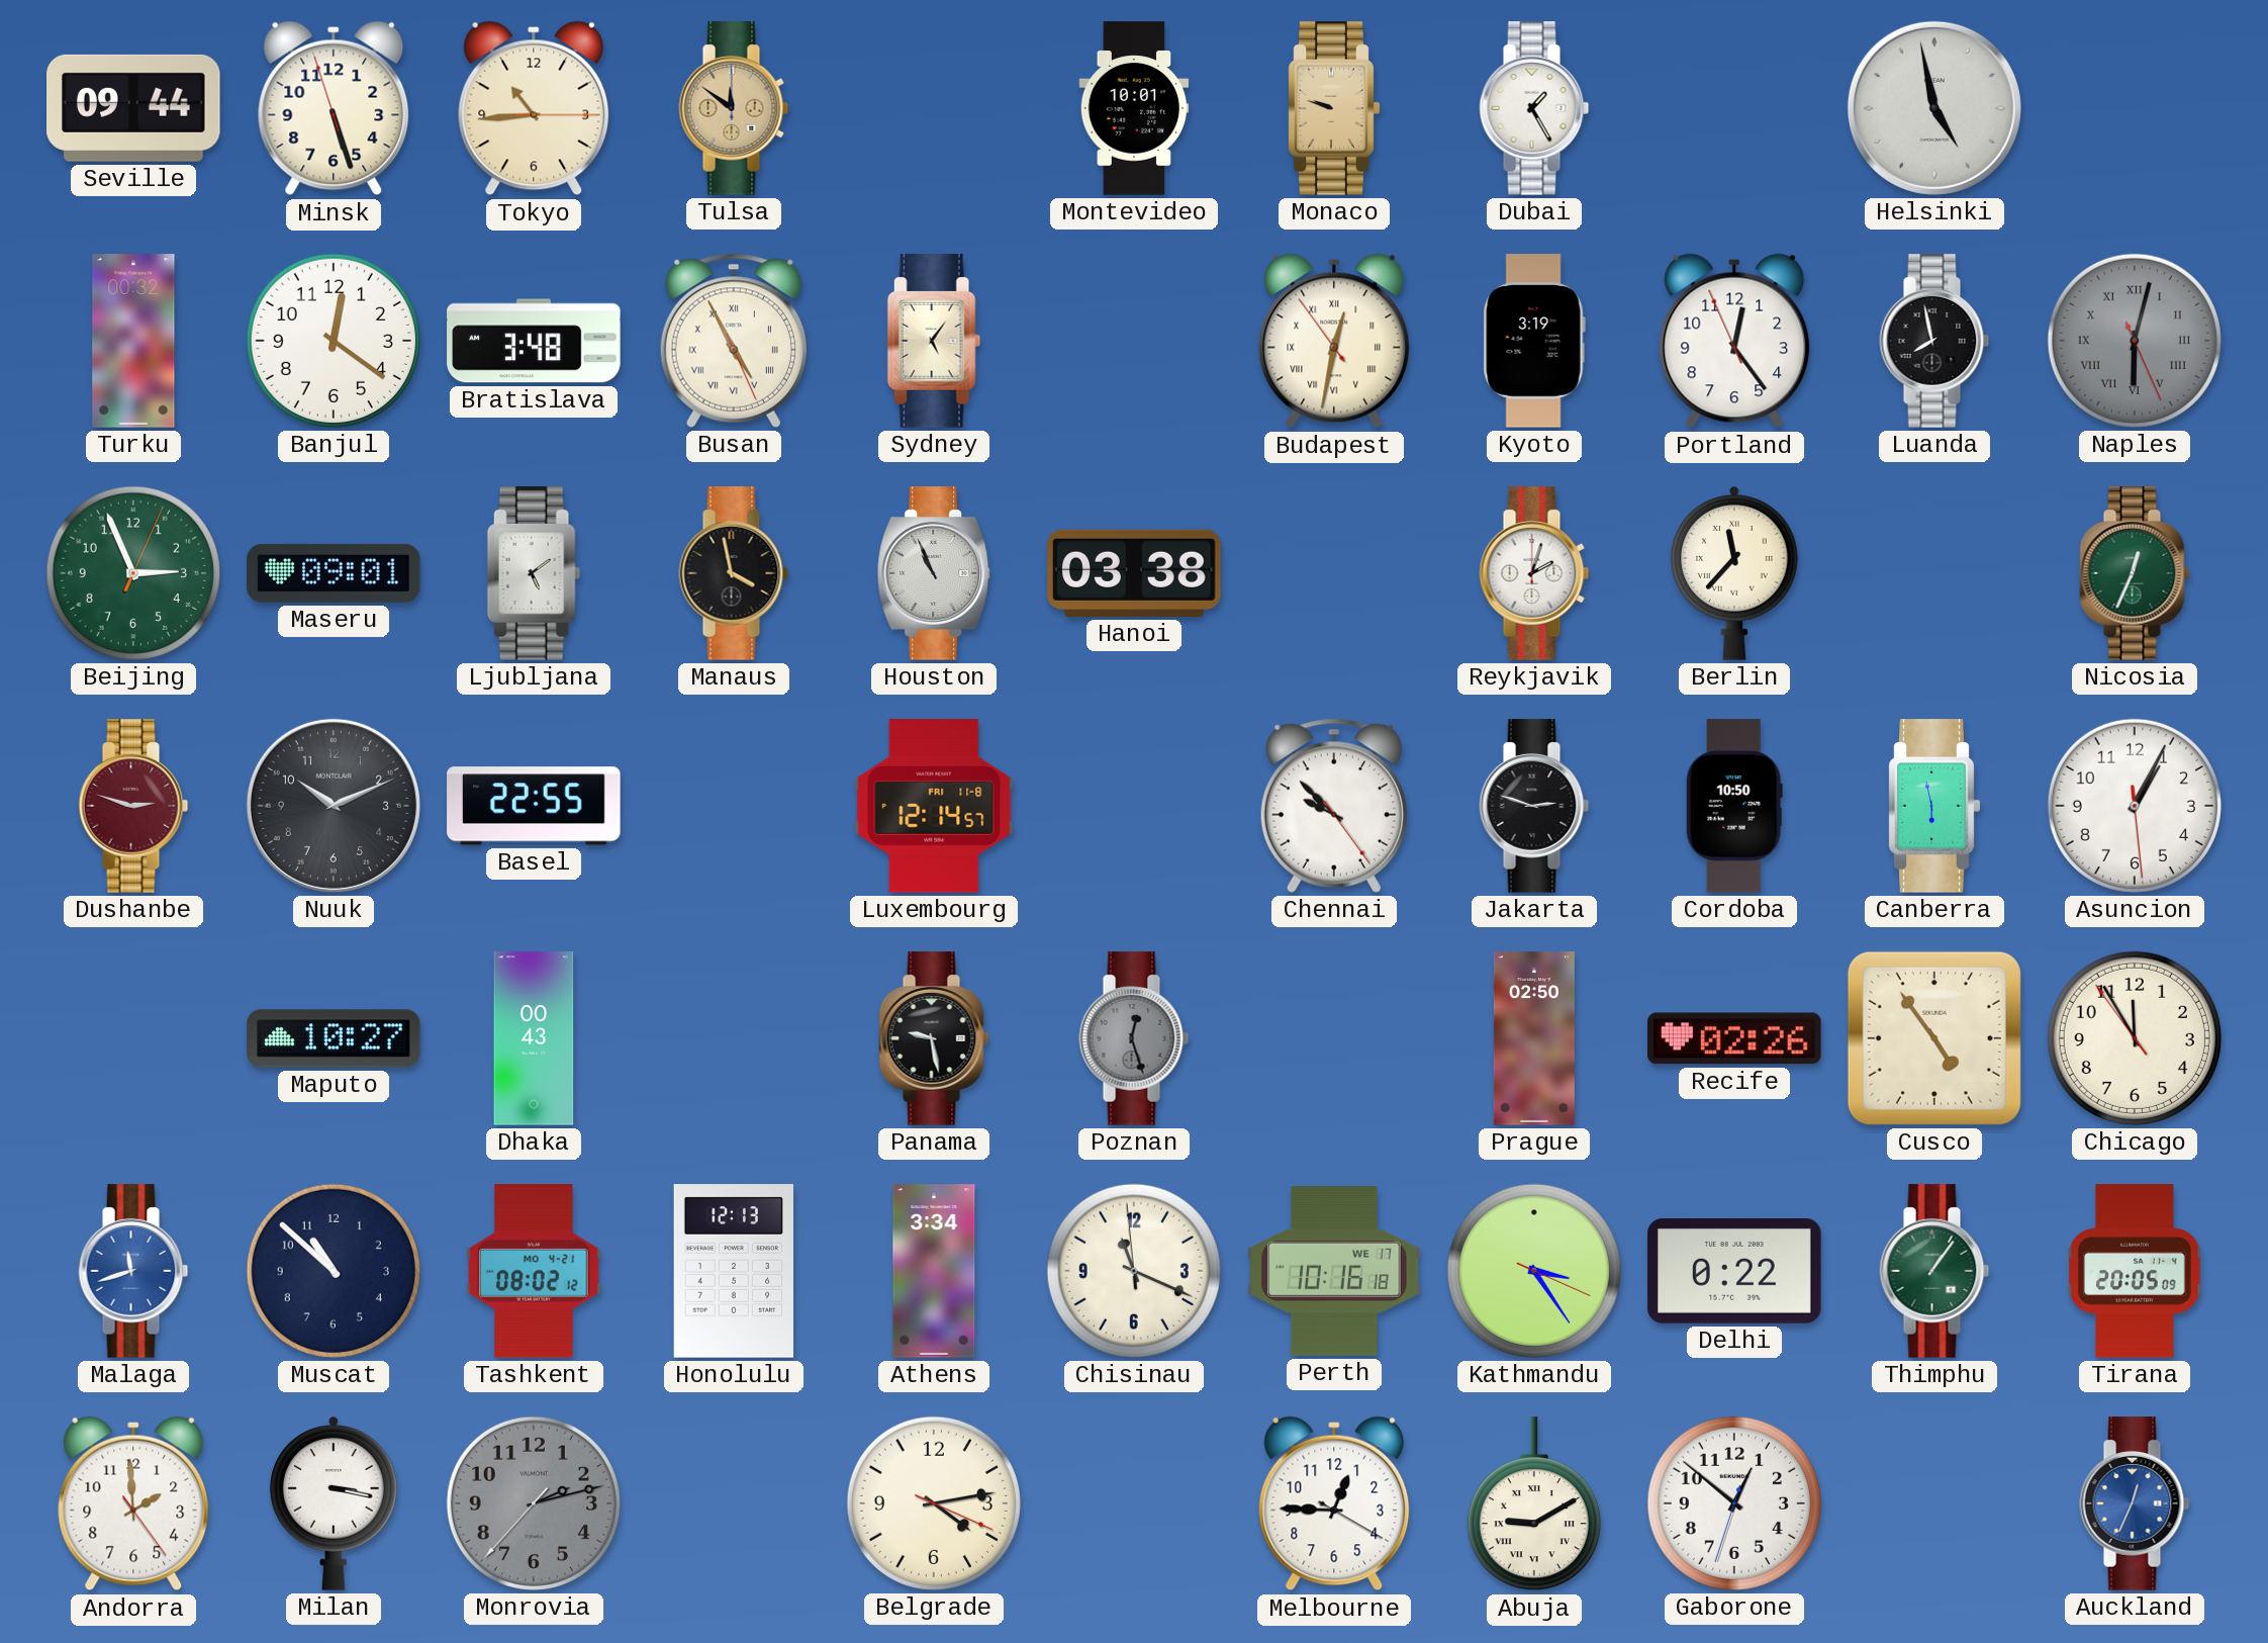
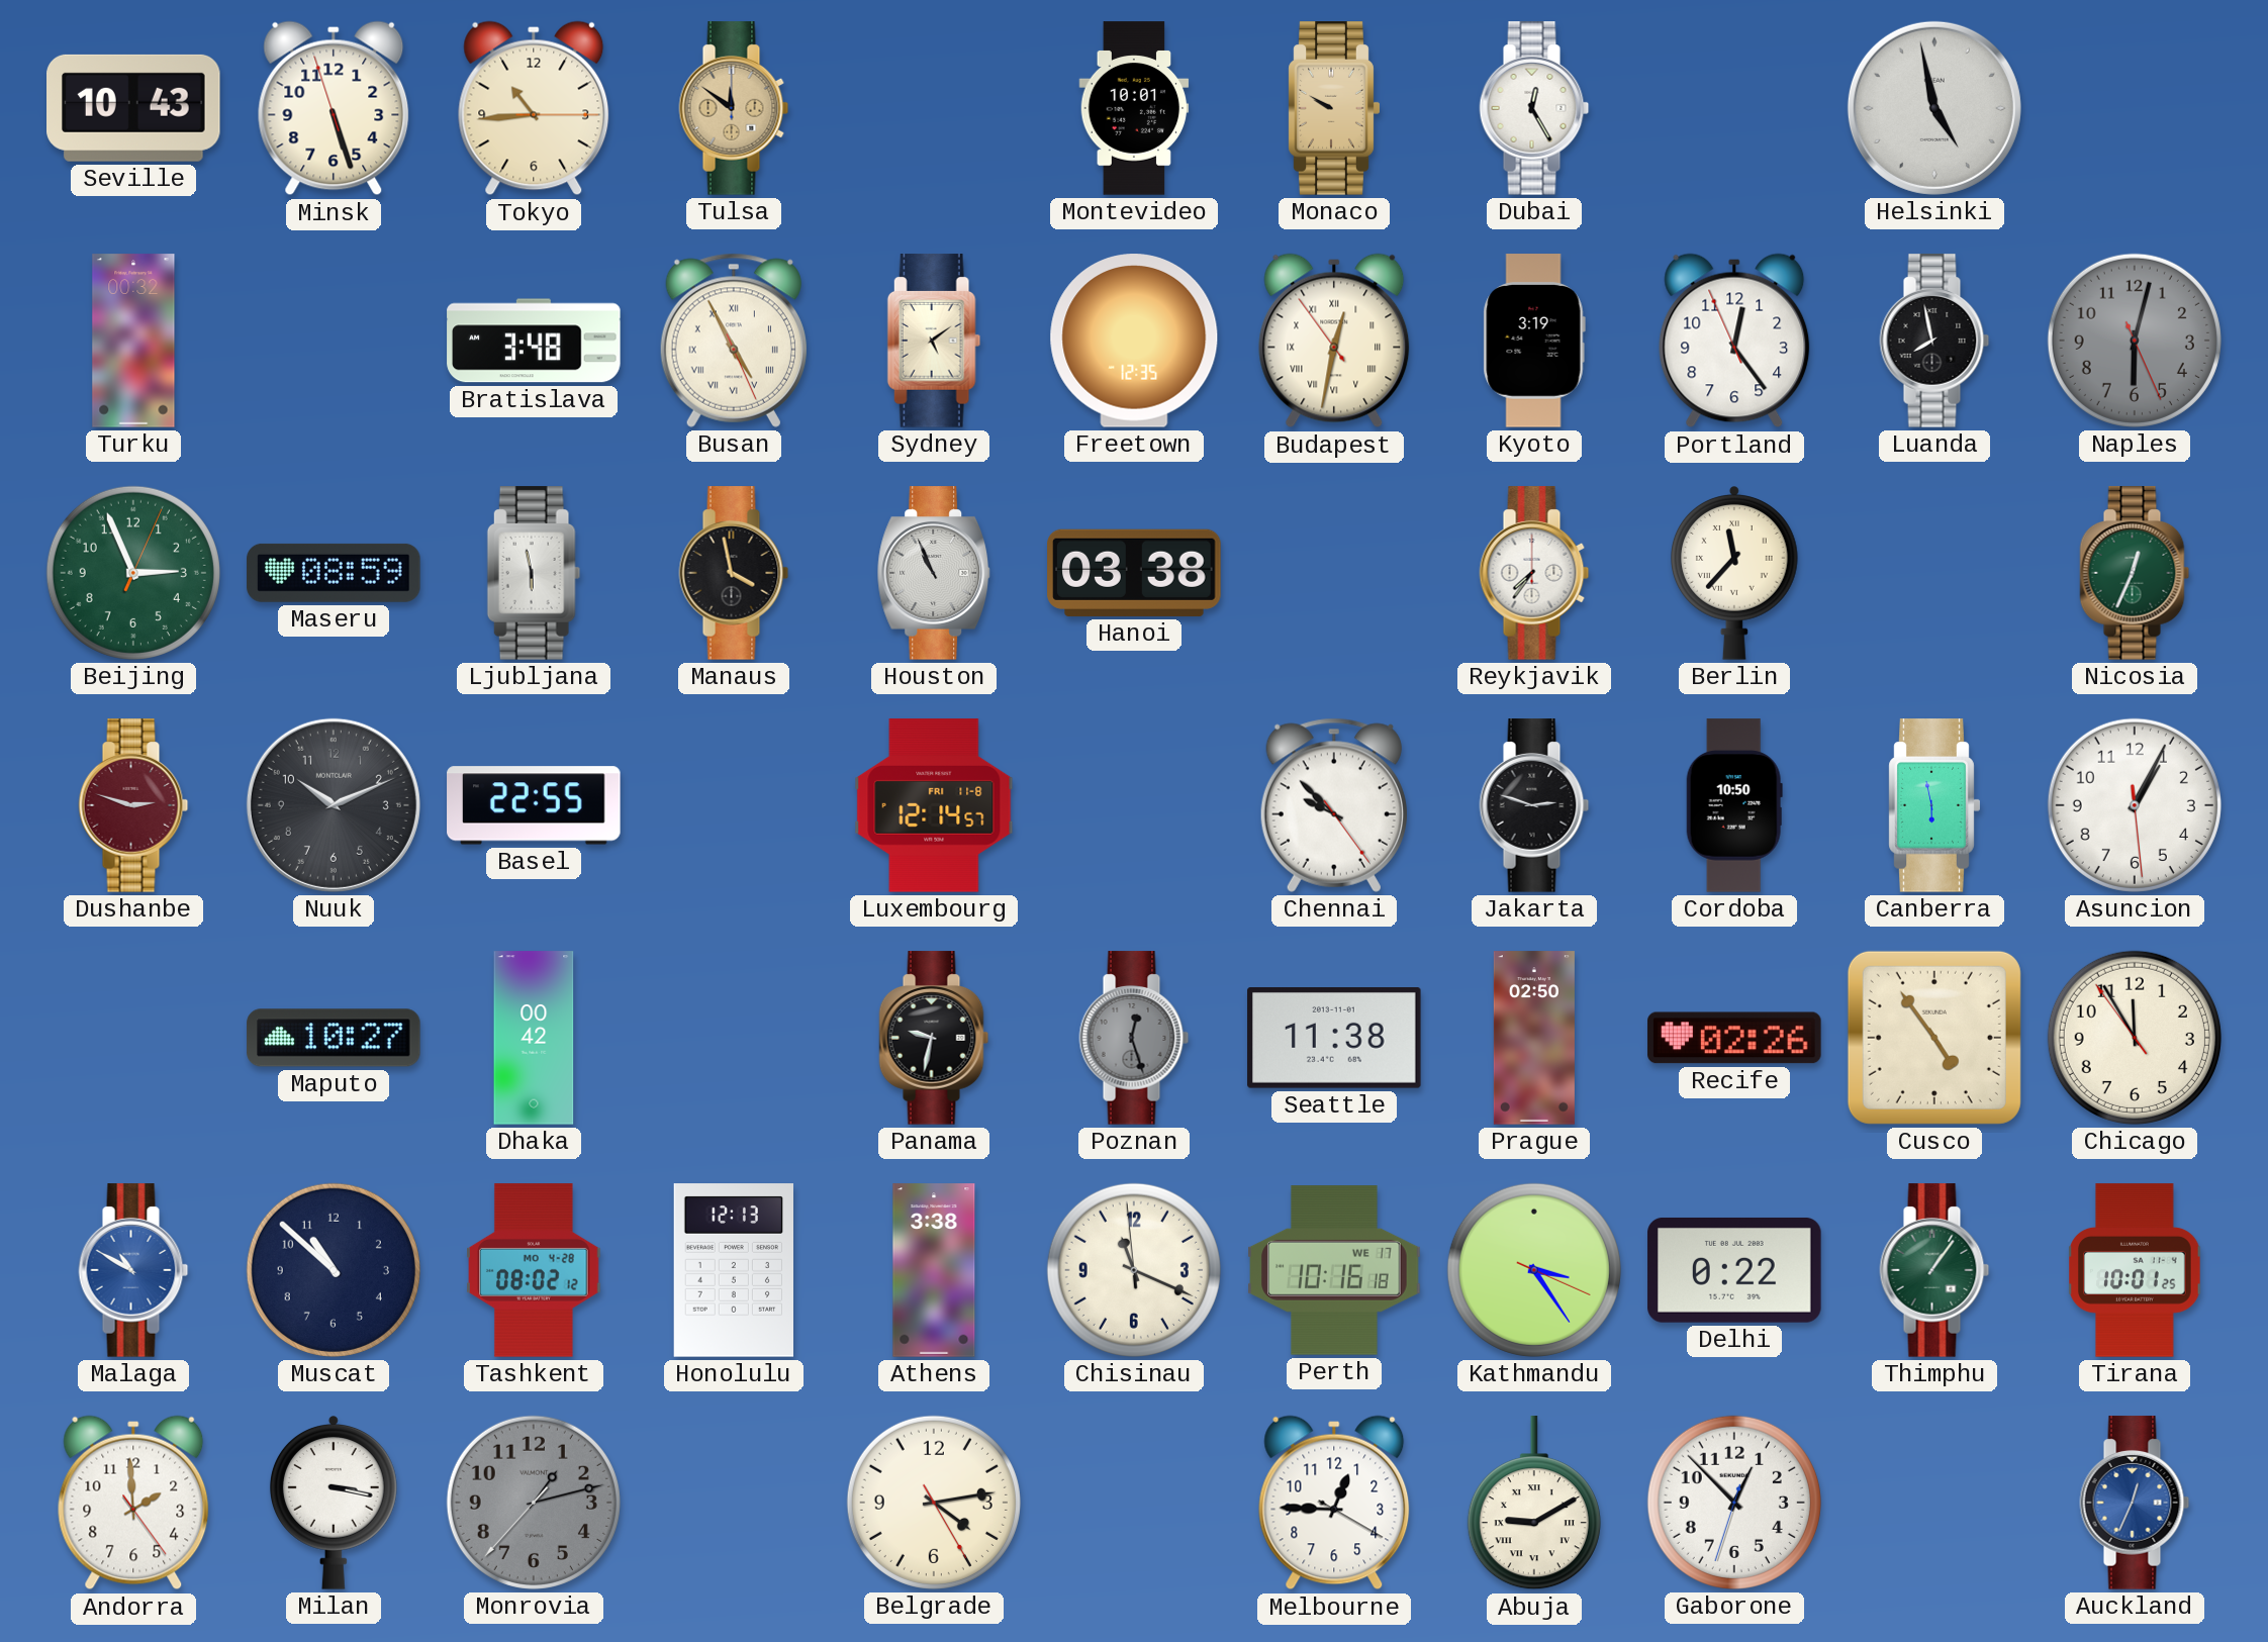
Seville: 09:44 -> 10:43 (134, 108)
Monaco: 9:48 -> 9:50 (1334, 108)
Dubai: 1:25 -> 12:25 (1534, 108)
Banjul: 12:21 -> none (334, 341)
Sydney: 5:06 -> 5:09 (934, 341)
Freetown: none -> 12:35 (1134, 341)
Naples numerals: Roman -> Arabic (2135, 341)
Maseru: 09:01 -> 08:59 (334, 573)
Ljubljana: 5:09 -> 5:58 (534, 573)
Reykjavik: 2:03 -> 7:36 (1534, 573)
Dhaka: 00:43 -> 00:42 (534, 1038)
Panama: 9:28 -> 9:32 (934, 1038)
Seattle: none -> 11:38 (1334, 1039)
Malaga: 11:42 -> 10:50 (133, 1270)
Tashkent date: MO 4-21 -> MO 4-28 (534, 1270)
Athens: 3:34 -> 3:38 (934, 1270)
Tirana: 20:05 -> 10:01 (2135, 1270)
Monrovia: 2:12 -> 1:12 (534, 1503)
Belgrade: 4:13:19 -> 4:13:25 (934, 1503)
Gaborone: 12:51 -> 12:52 (1734, 1503)
